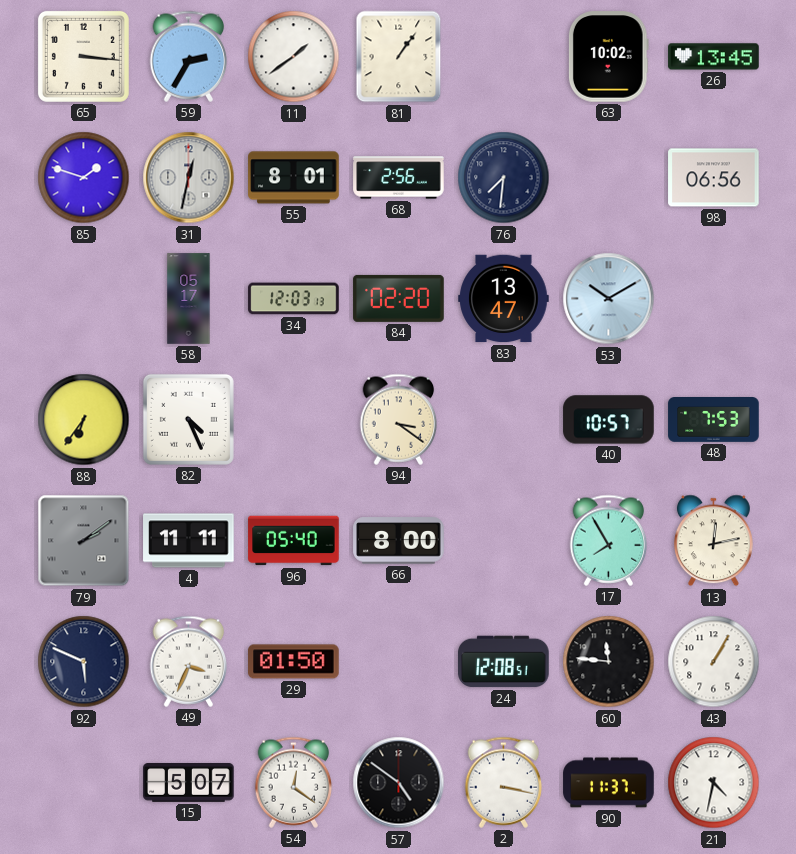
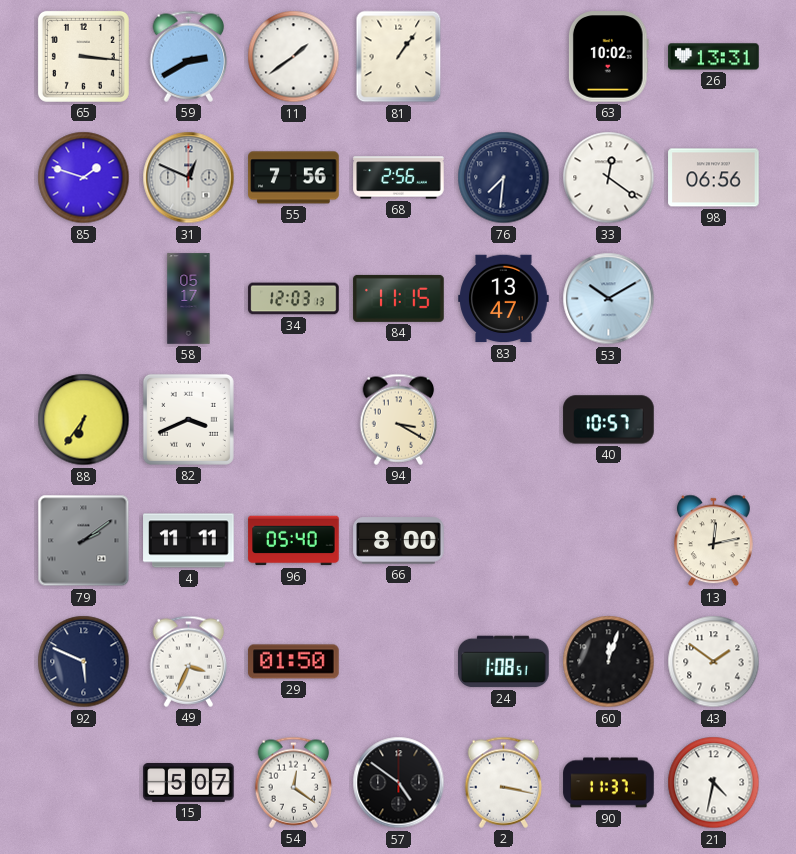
59: 2:35 -> 2:40 (189, 56)
26: 13:45 -> 13:31 (714, 57)
31: 12:32 -> 12:49 (189, 178)
55: 8:01 -> 7:56 (294, 178)
33: none -> 12:21 (609, 178)
84: 02:20 -> 11:15 (399, 298)
82: 4:26 -> 3:41 (188, 419)
94: 3:21 -> 3:20 (399, 419)
48: 7:53 -> none (714, 420)
17: 7:55 -> none (609, 540)
24: 12:08 -> 1:08 (504, 662)
60: 11:46 -> 12:03 (609, 662)
43: 1:05 -> 1:51 (714, 662)
